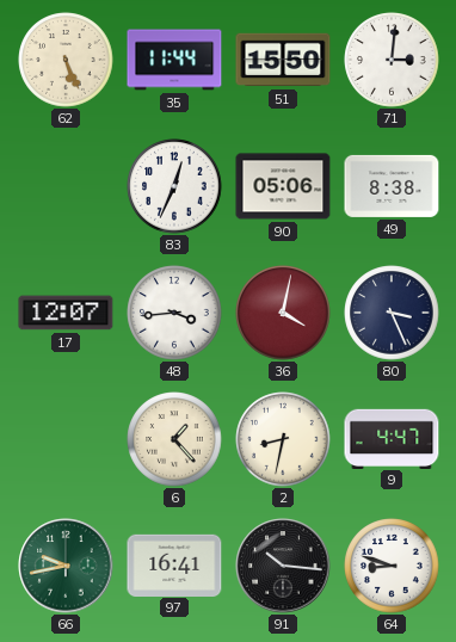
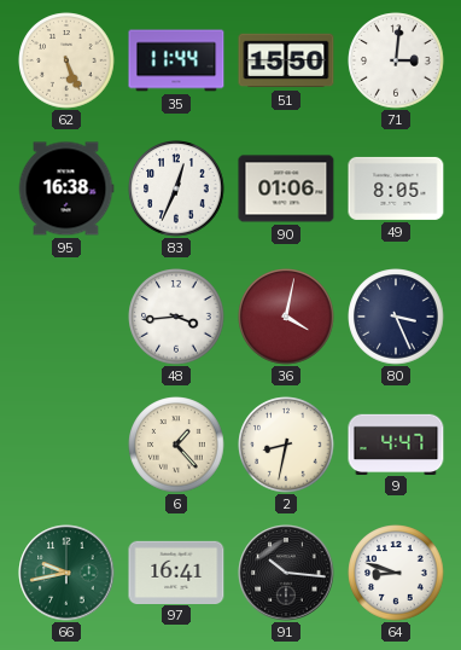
95: none -> 16:38 (66, 188)
90: 05:06 -> 01:06 (286, 188)
49: 8:38 -> 8:05 (396, 188)
17: 12:07 -> none (66, 313)
